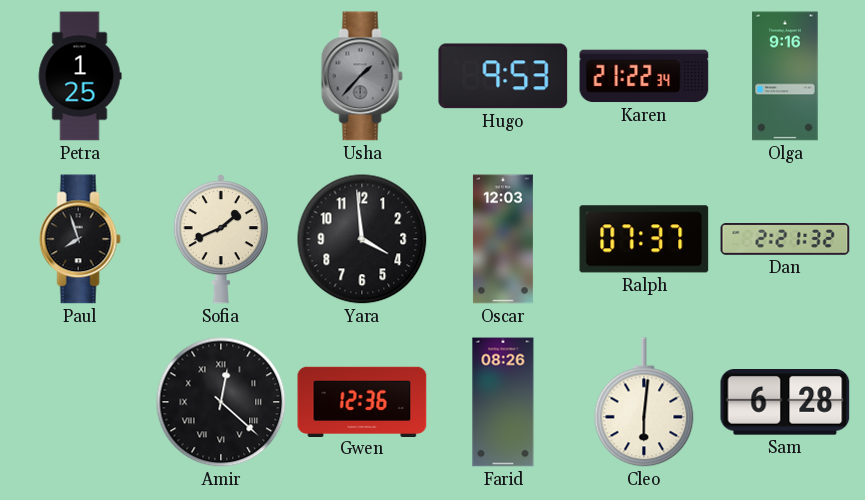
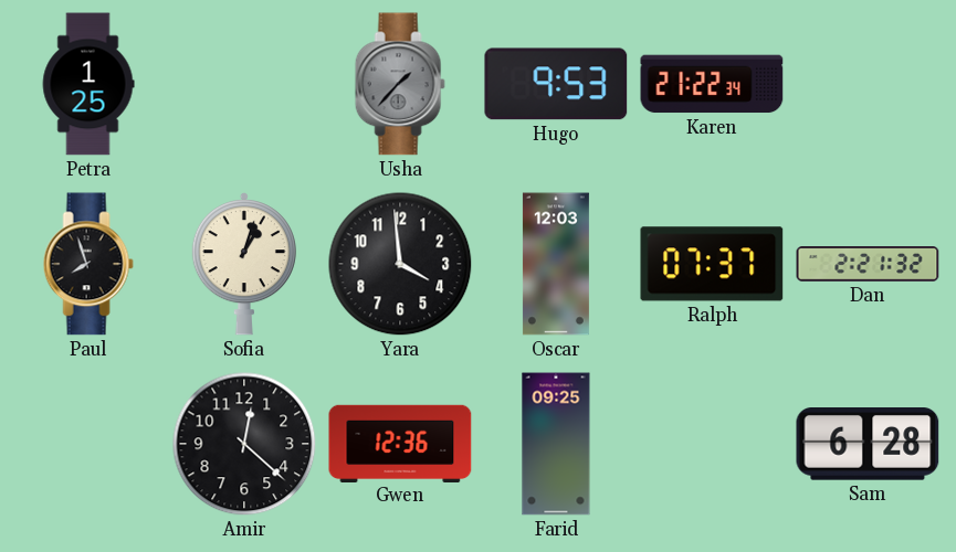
Olga: 9:16 -> none (785, 76)
Sofia: 1:41 -> 1:03 (244, 265)
Amir numerals: Roman -> Arabic (244, 444)
Farid: 08:26 -> 09:25 (556, 444)
Cleo: 6:01 -> none (644, 402)
